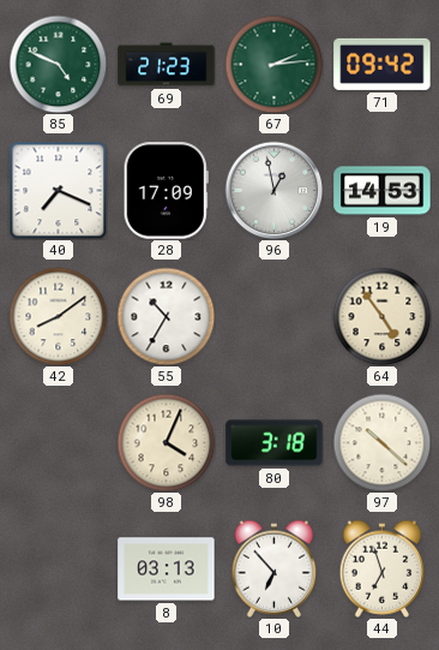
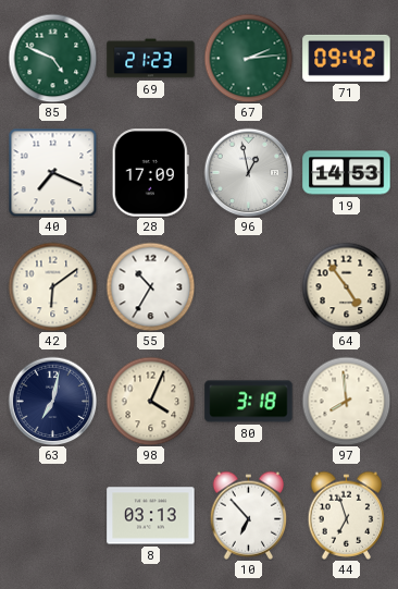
42: 8:09 -> 6:09 (52, 286)
63: none -> 7:02 (52, 401)
97: 10:22 -> 7:59 (346, 401)
